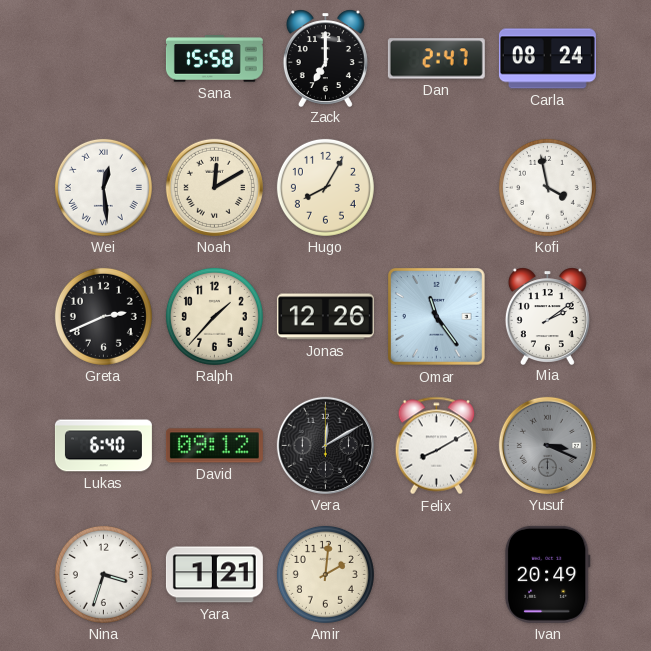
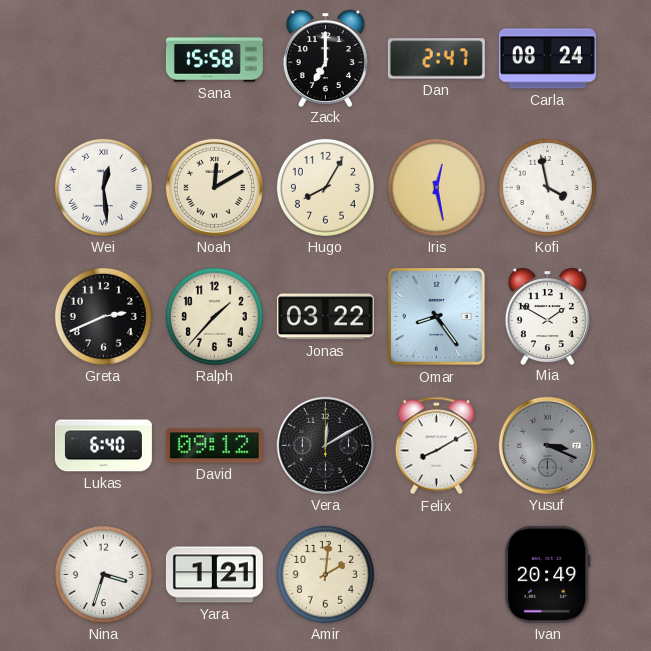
Iris: none -> 12:28 (436, 187)
Jonas: 12:26 -> 03:22 (325, 317)
Omar: 11:24 -> 8:24 (437, 317)
Mia: 2:09 -> 1:50 (547, 316)
